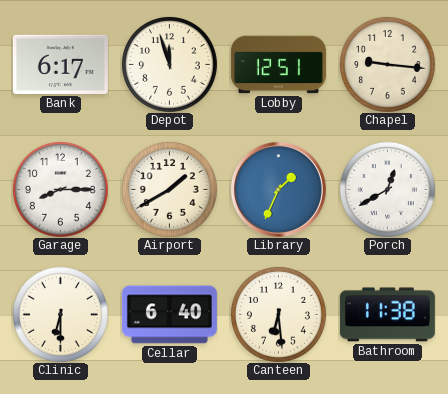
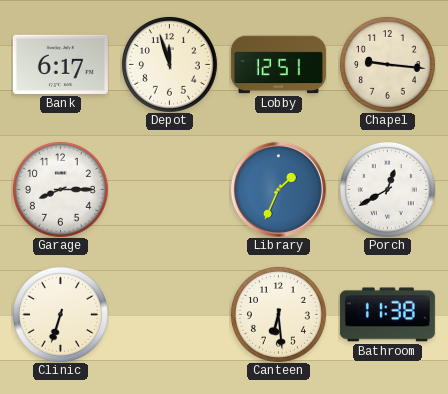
Airport: 1:40 -> none (169, 189)
Clinic: 6:30 -> 6:33 (60, 314)
Cellar: 6:40 -> none (169, 315)
